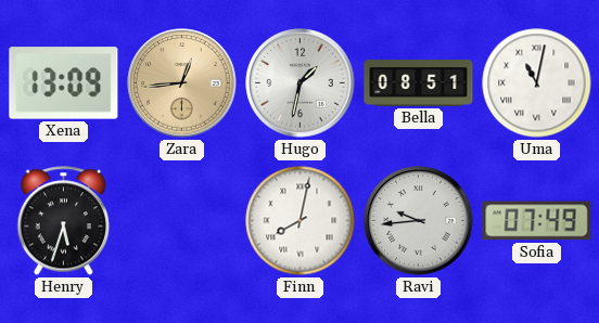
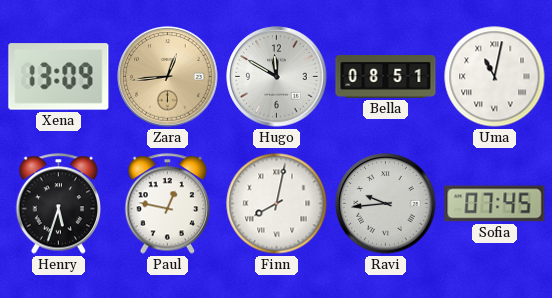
Hugo: 1:32 -> 11:50 (277, 77)
Paul: none -> 12:47 (168, 204)
Sofia: 07:49 -> 07:45 (495, 204)
